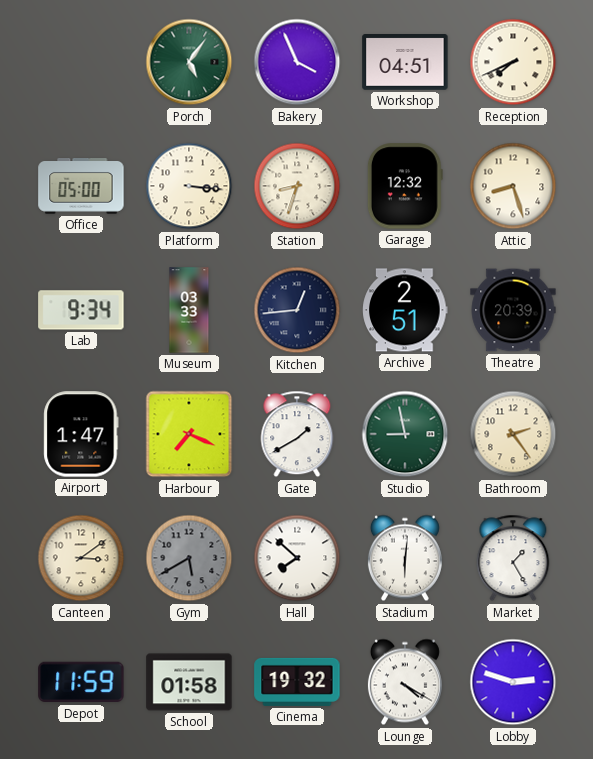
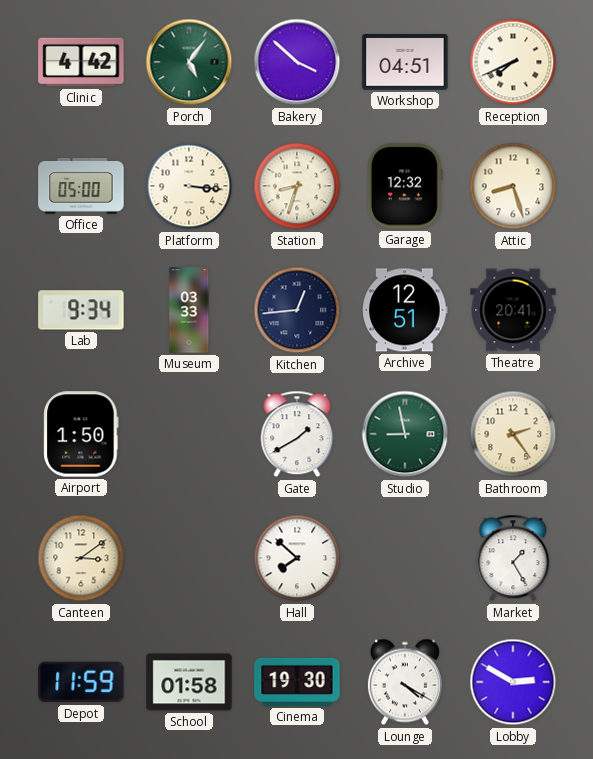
Clinic: none -> 4:42 (81, 62)
Bakery: 3:56 -> 3:52 (297, 62)
Archive: 2:51 -> 12:51 (405, 310)
Theatre: 20:39 -> 20:41 (513, 310)
Airport: 1:47 -> 1:50 (81, 434)
Harbour: 7:19 -> none (189, 434)
Gym: 5:40 -> none (189, 558)
Stadium: 6:01 -> none (405, 558)
Cinema: 19:32 -> 19:30 (297, 682)
Lobby: 2:48 -> 2:50 (513, 682)
